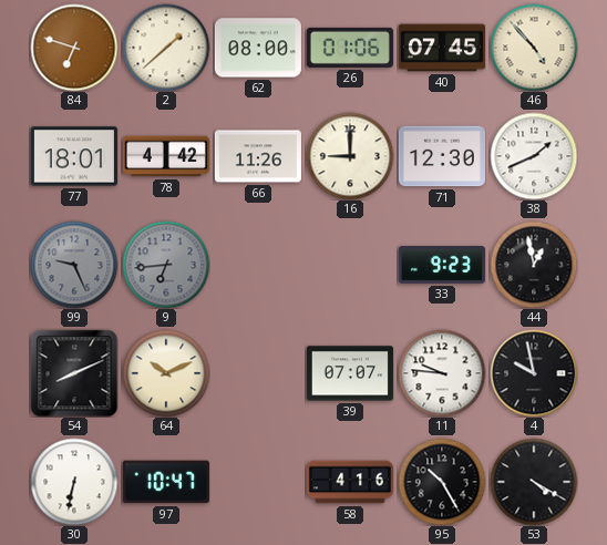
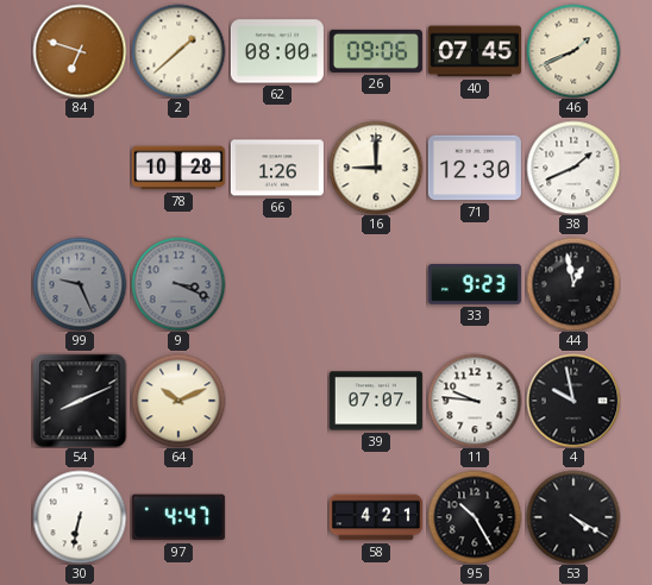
26: 01:06 -> 09:06 (376, 51)
46: 4:53 -> 1:41 (573, 51)
77: 18:01 -> none (74, 156)
78: 4:42 -> 10:28 (178, 168)
66: 11:26 -> 1:26 (277, 168)
9: 6:44 -> 3:19 (178, 284)
97: 10:47 -> 4:47 (178, 517)
58: 4:16 -> 4:21 (376, 517)
